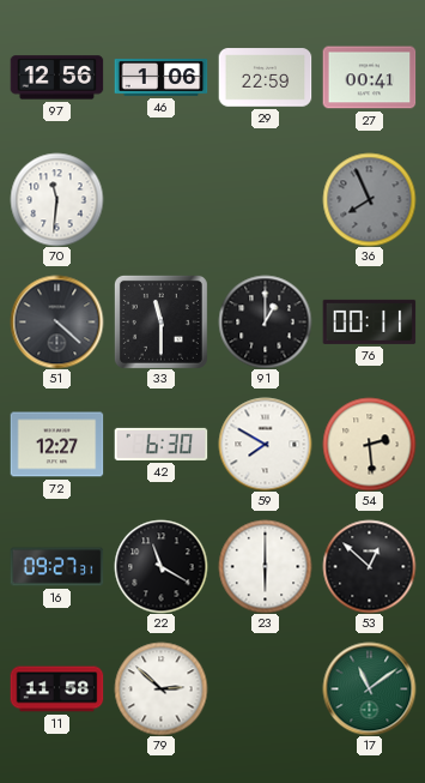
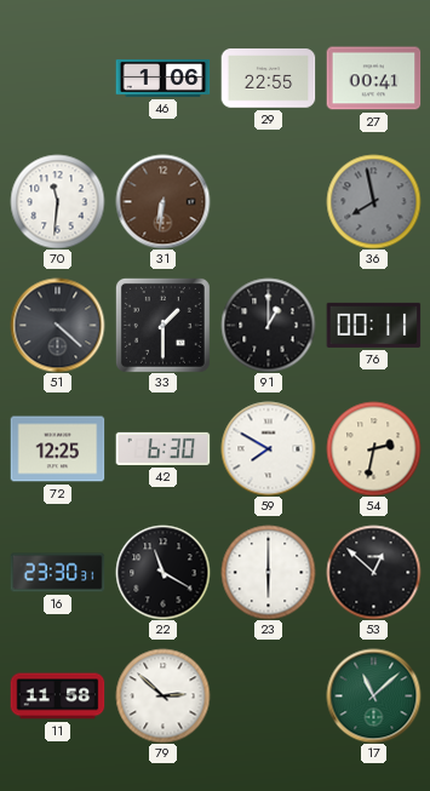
97: 12:56 -> none (56, 78)
29: 22:59 -> 22:55 (268, 79)
31: none -> 6:31 (162, 201)
36: 7:56 -> 7:58 (373, 201)
33: 11:30 -> 1:30 (162, 325)
72: 12:27 -> 12:25 (57, 449)
54: 2:29 -> 2:32 (373, 448)
16: 09:27 -> 23:30 (57, 573)
17: 11:09 -> 11:08 (373, 695)
